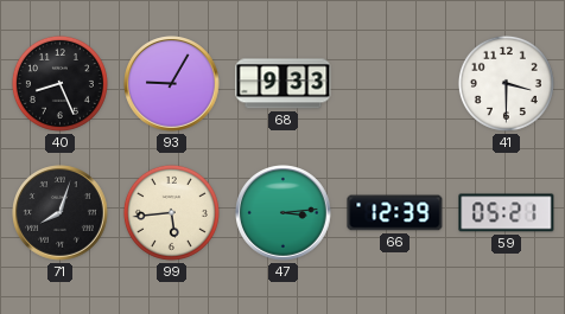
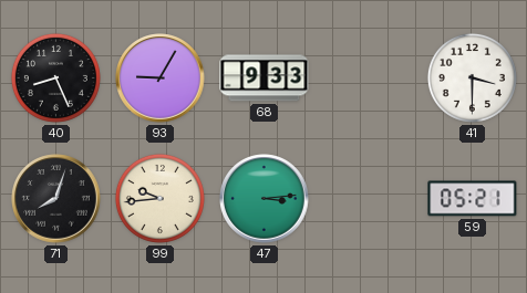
99: 5:44 -> 9:44 (159, 198)
66: 12:39 -> none (395, 213)
